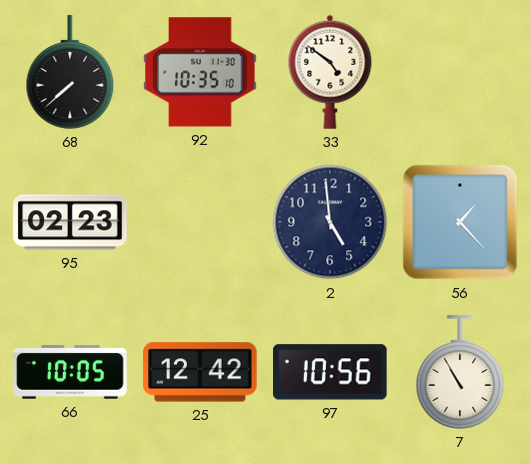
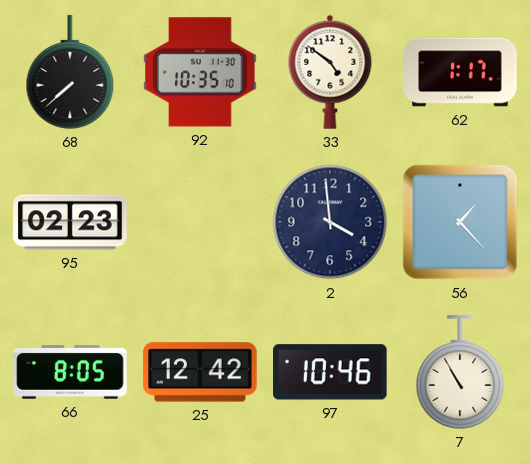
62: none -> 1:17 (460, 72)
2: 4:59 -> 3:59 (330, 222)
66: 10:05 -> 8:05 (70, 372)
97: 10:56 -> 10:46 (330, 372)
